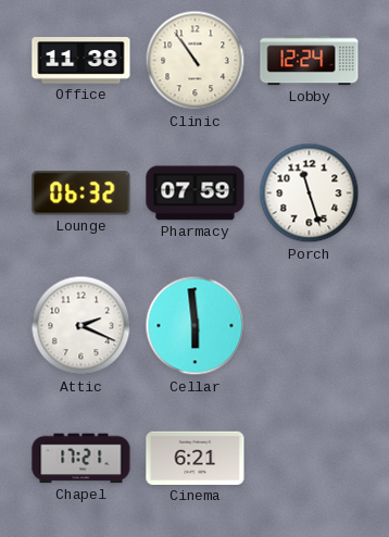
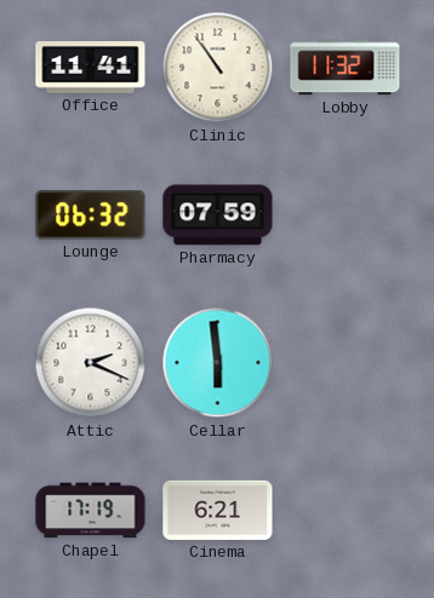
Office: 11:38 -> 11:41 (91, 68)
Lobby: 12:24 -> 11:32 (346, 68)
Porch: 11:27 -> none (310, 193)
Chapel: 17:21 -> 17:19 (91, 511)
